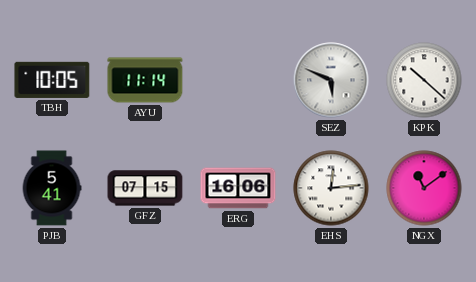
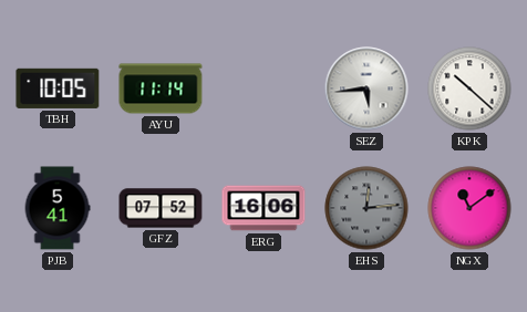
SEZ: 5:49 -> 5:44 (366, 89)
GFZ: 07:15 -> 07:52 (161, 208)
EHS dial: white -> grey (366, 208)
